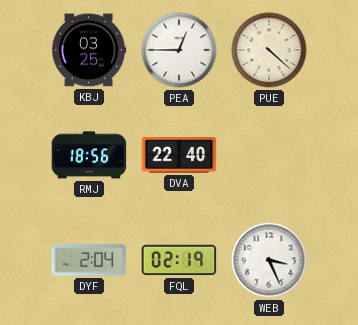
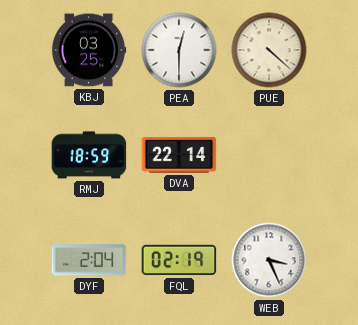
PEA: 12:45 -> 12:30 (179, 50)
RMJ: 18:56 -> 18:59 (89, 155)
DVA: 22:40 -> 22:14 (179, 155)
